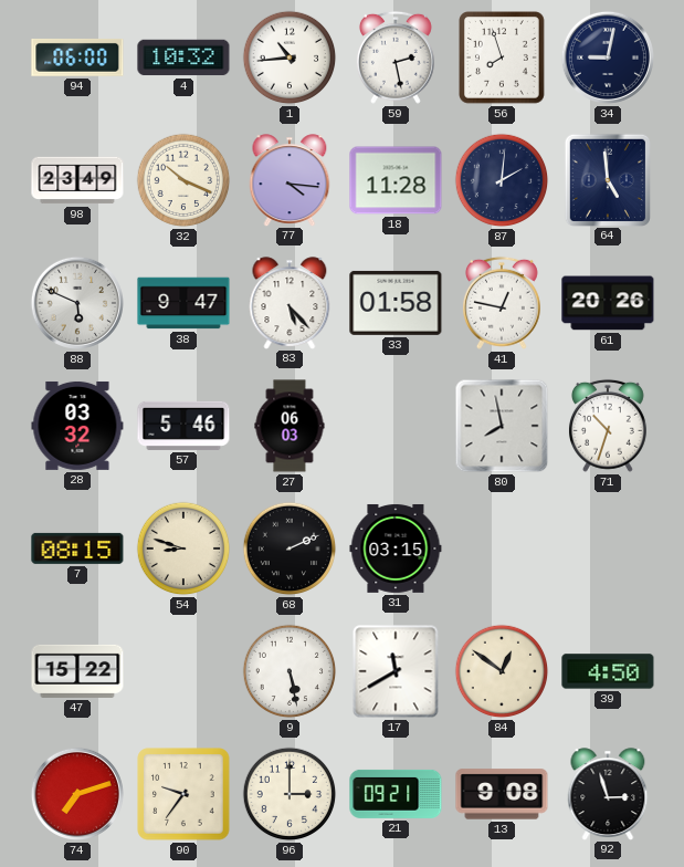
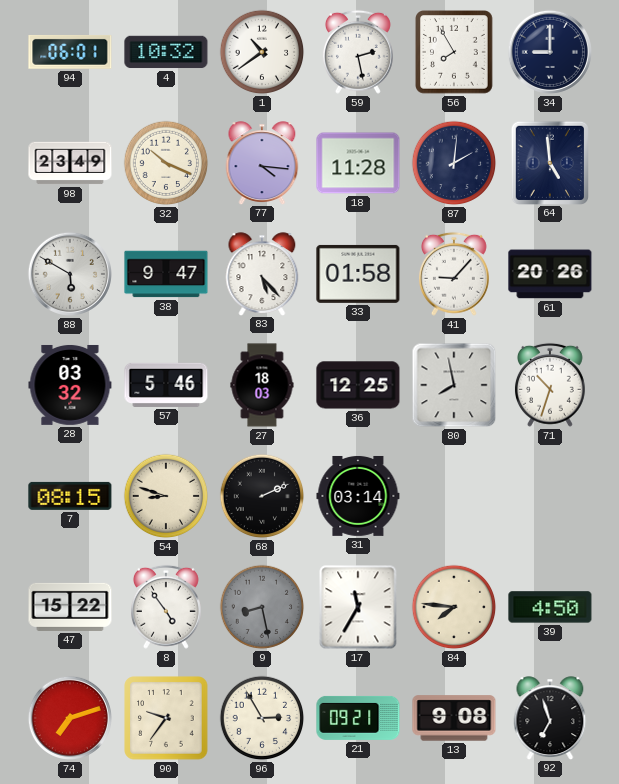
94: 06:00 -> 06:01 (70, 52)
1: 10:44 -> 10:39 (262, 52)
56: 7:57 -> 7:55 (455, 53)
34: 9:02 -> 9:00 (550, 52)
88: 5:49 -> 5:50 (70, 274)
41: 12:47 -> 9:07 (454, 274)
27: 06:03 -> 18:03 (262, 385)
36: none -> 12:25 (358, 385)
31: 03:15 -> 03:14 (358, 496)
8: none -> 4:54 (166, 607)
9: 5:28 -> 8:28 (262, 607)
9 dial: white -> grey (262, 607)
17: 11:40 -> 11:35 (358, 607)
84: 12:51 -> 7:46 (454, 607)
96: 3:00 -> 2:55 (262, 718)
92: 2:57 -> 6:57 (550, 718)
